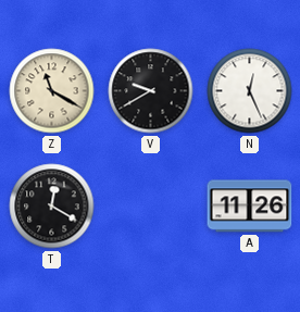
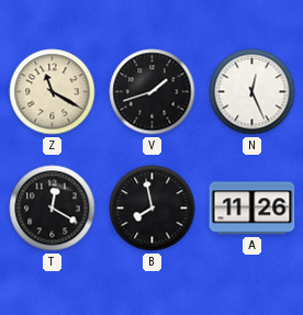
V: 9:40 -> 1:42 (153, 92)
B: none -> 7:58 (153, 209)
